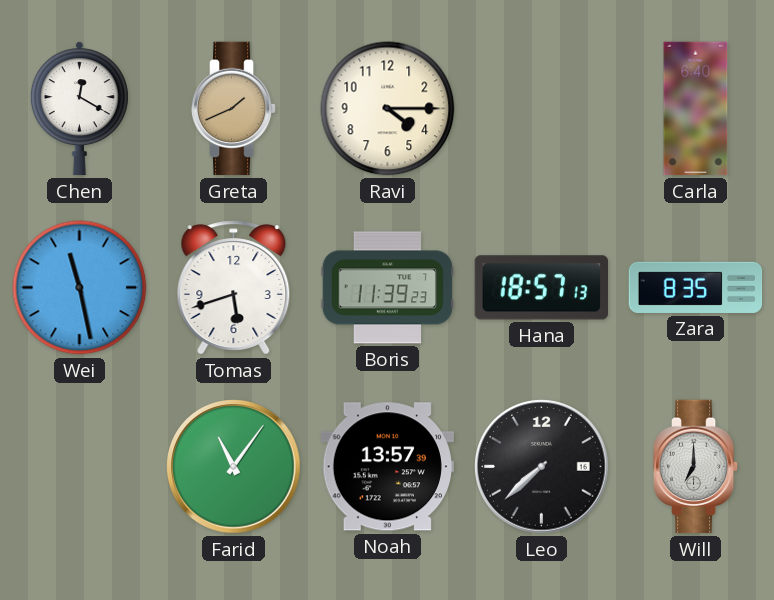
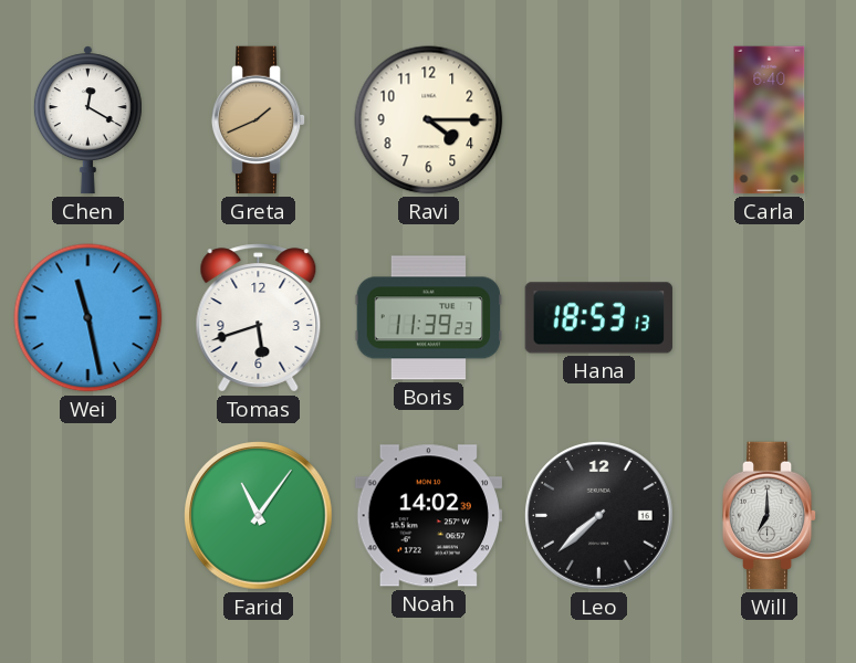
Hana: 18:57 -> 18:53 (598, 318)
Zara: 8:35 -> none (696, 287)
Noah: 13:57 -> 14:02 (428, 516)
